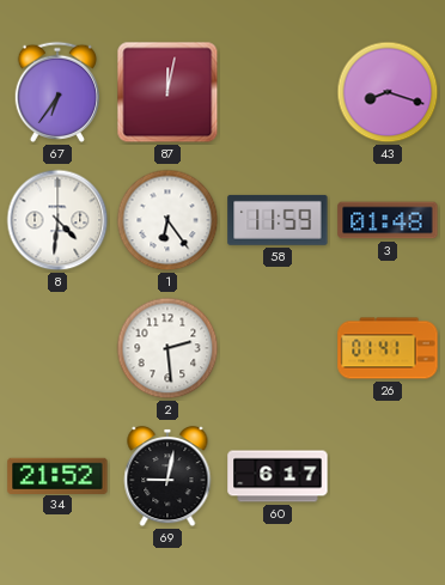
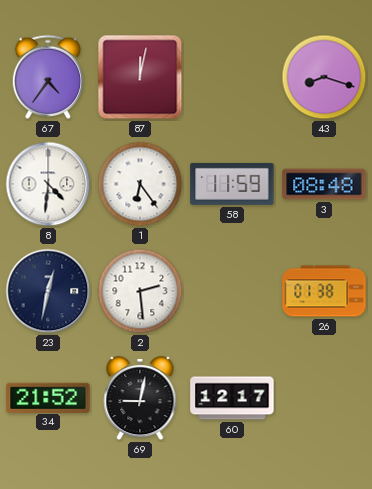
67: 6:36 -> 4:36 (47, 77)
3: 01:48 -> 08:48 (324, 184)
23: none -> 12:32 (48, 291)
26: 01:41 -> 01:38 (324, 291)
60: 6:17 -> 12:17 (232, 398)
